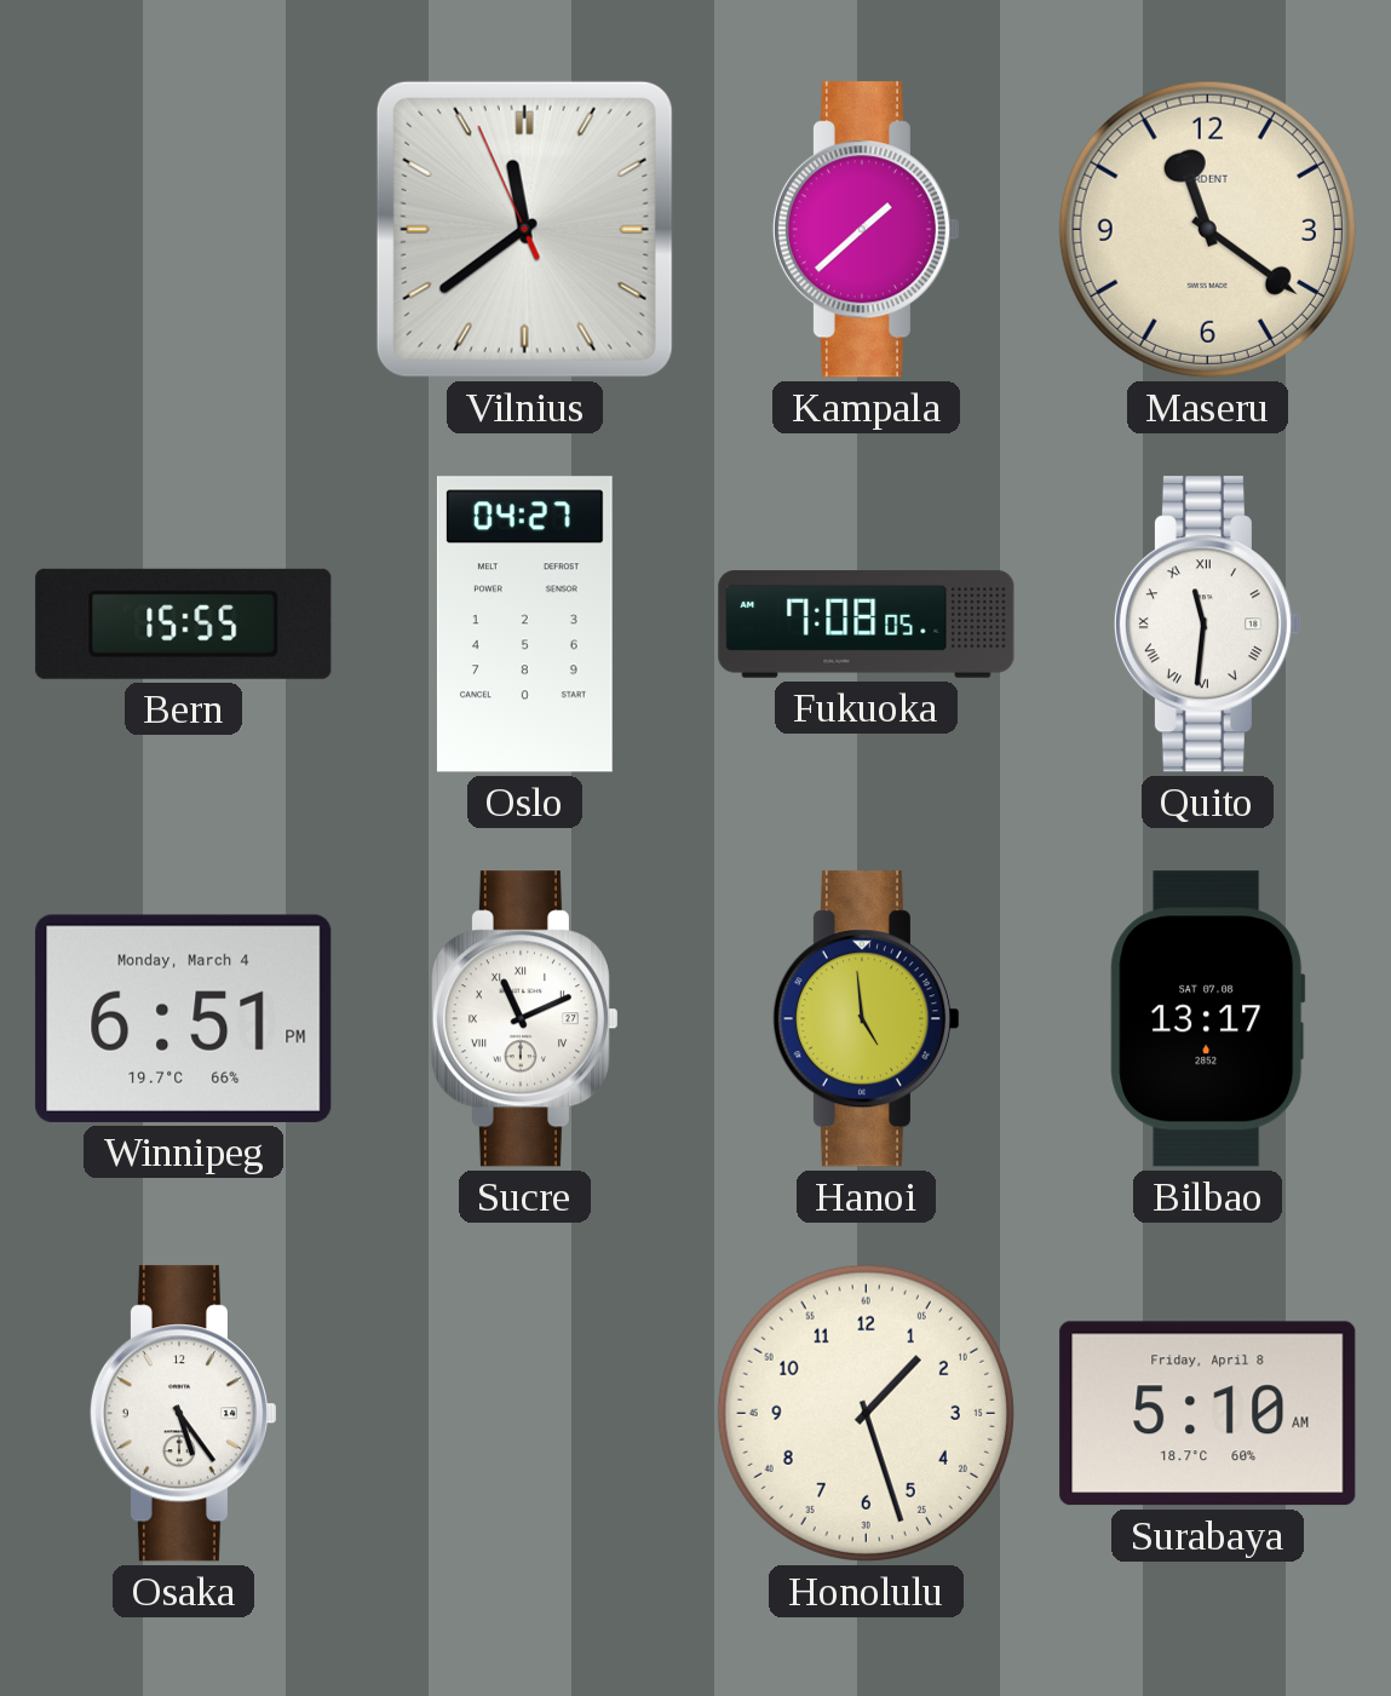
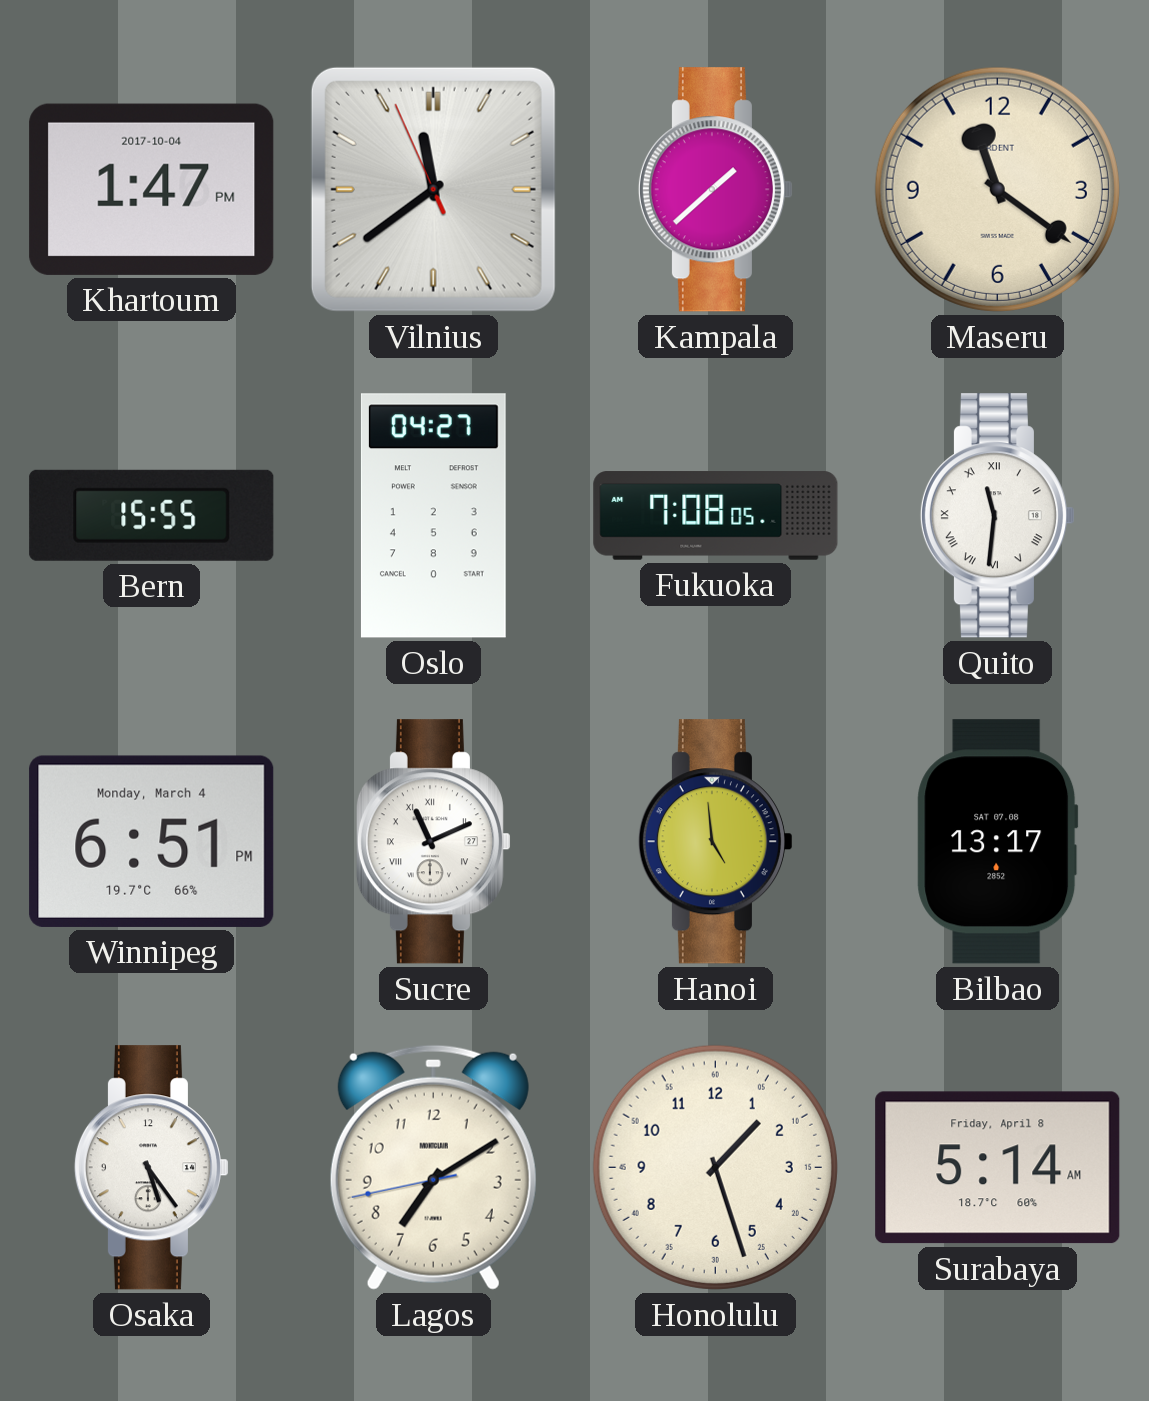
Khartoum: none -> 1:47 (152, 189)
Lagos: none -> 7:09 (433, 1167)
Surabaya: 5:10 -> 5:14 (998, 1168)
